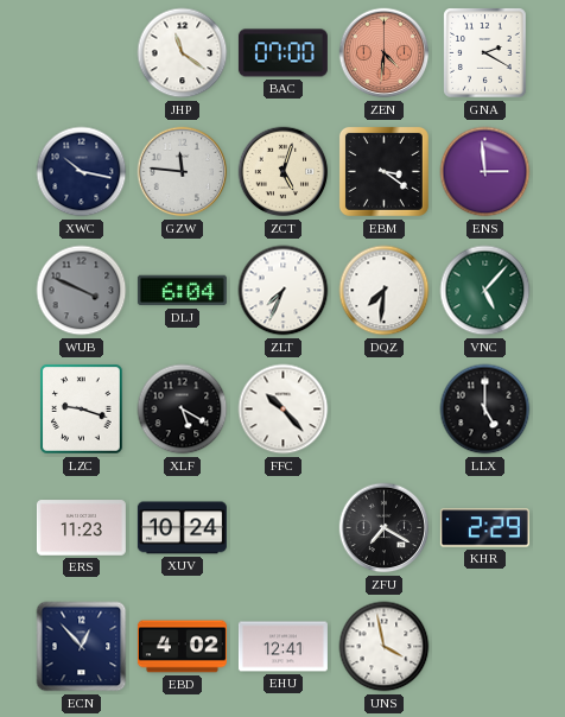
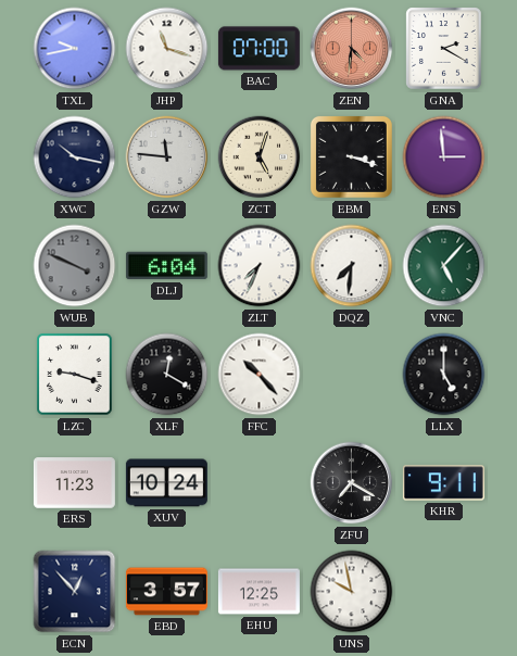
TXL: none -> 9:43 (75, 49)
JHP: 11:21 -> 11:18 (167, 49)
EBM: 3:21 -> 3:18 (351, 156)
XLF: 5:20 -> 12:20 (167, 375)
KHR: 2:29 -> 9:11 (443, 483)
EBD: 4:02 -> 3:57 (166, 592)
EHU: 12:41 -> 12:25 (258, 592)
UNS: 3:58 -> 9:58 (352, 592)
